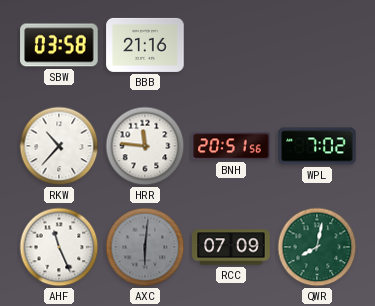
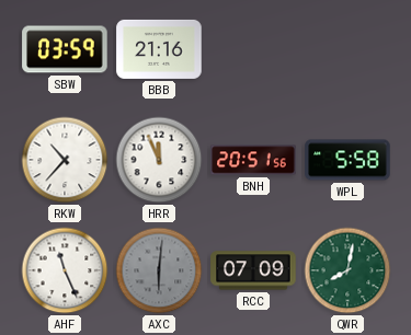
SBW: 03:58 -> 03:59 (65, 49)
HRR: 11:46 -> 11:56 (159, 160)
WPL: 7:02 -> 5:58 (347, 160)
